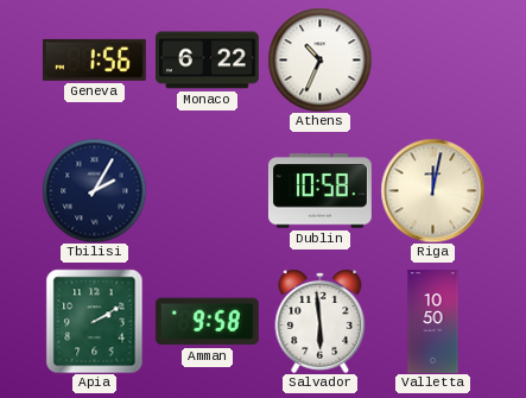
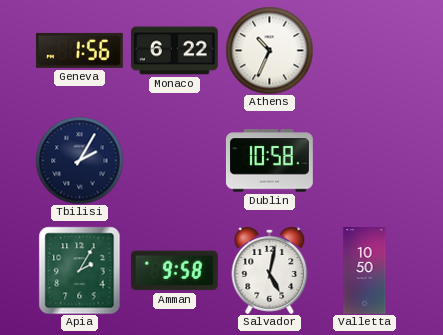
Riga: 12:02 -> none (432, 190)
Apia: 2:10 -> 2:05 (80, 270)
Salvador: 5:59 -> 5:02 (270, 270)
